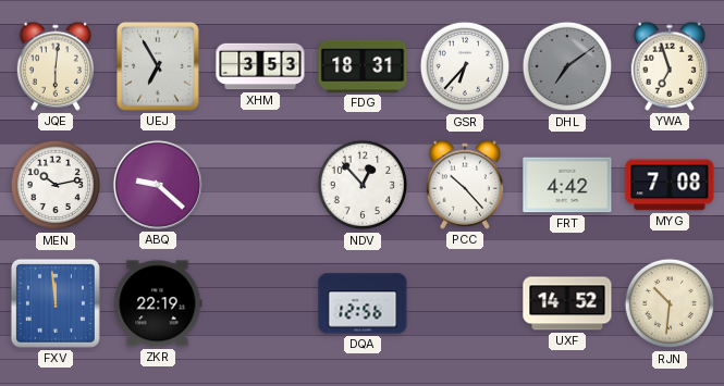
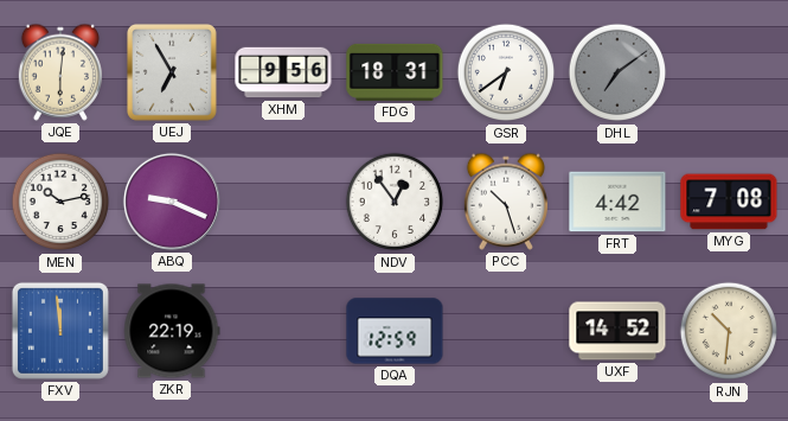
XHM: 3:53 -> 9:56 (283, 72)
GSR: 6:37 -> 6:39 (506, 72)
YWA: 6:57 -> none (668, 66)
ABQ: 9:22 -> 9:19 (172, 202)
NDV: 12:53 -> 12:54 (395, 202)
PCC: 10:23 -> 10:27 (505, 202)
DQA: 12:56 -> 12:59 (395, 331)
